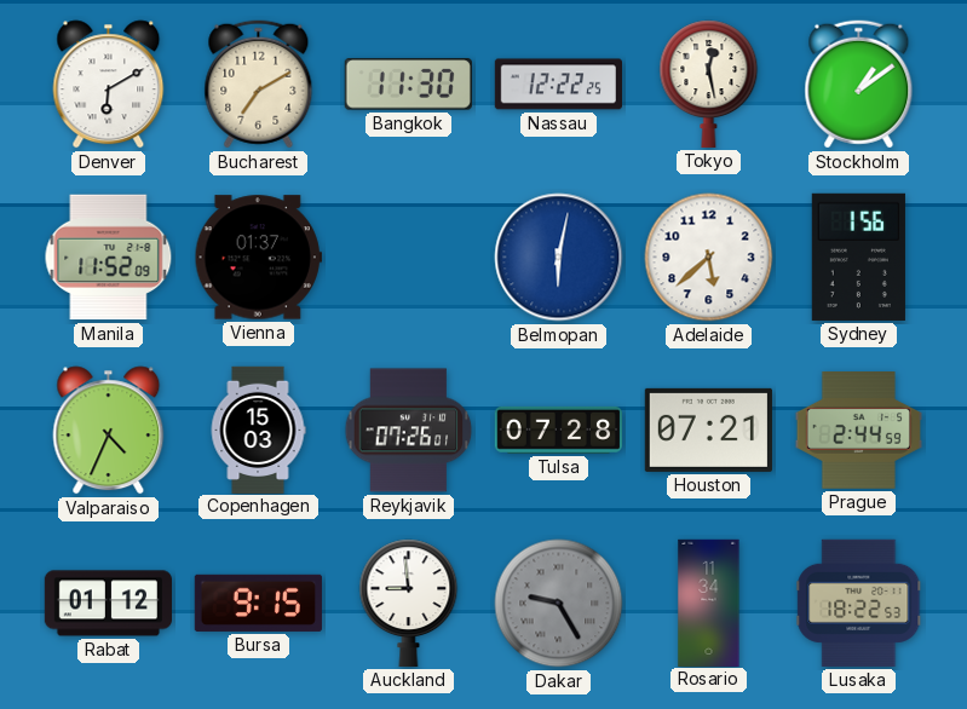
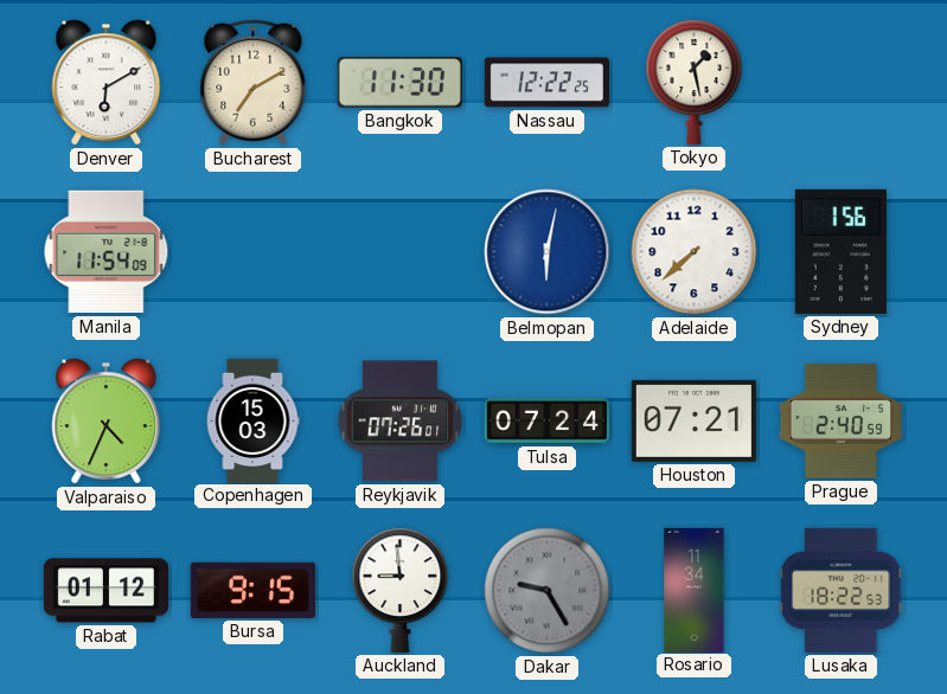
Tokyo: 12:28 -> 1:28 (695, 82)
Stockholm: 1:09 -> none (859, 85)
Manila: 11:52 -> 11:54 (107, 252)
Vienna: 01:37 -> none (258, 258)
Adelaide: 5:38 -> 7:38 (695, 252)
Tulsa: 07:28 -> 07:24 (546, 420)
Prague: 2:44 -> 2:40 (840, 422)
